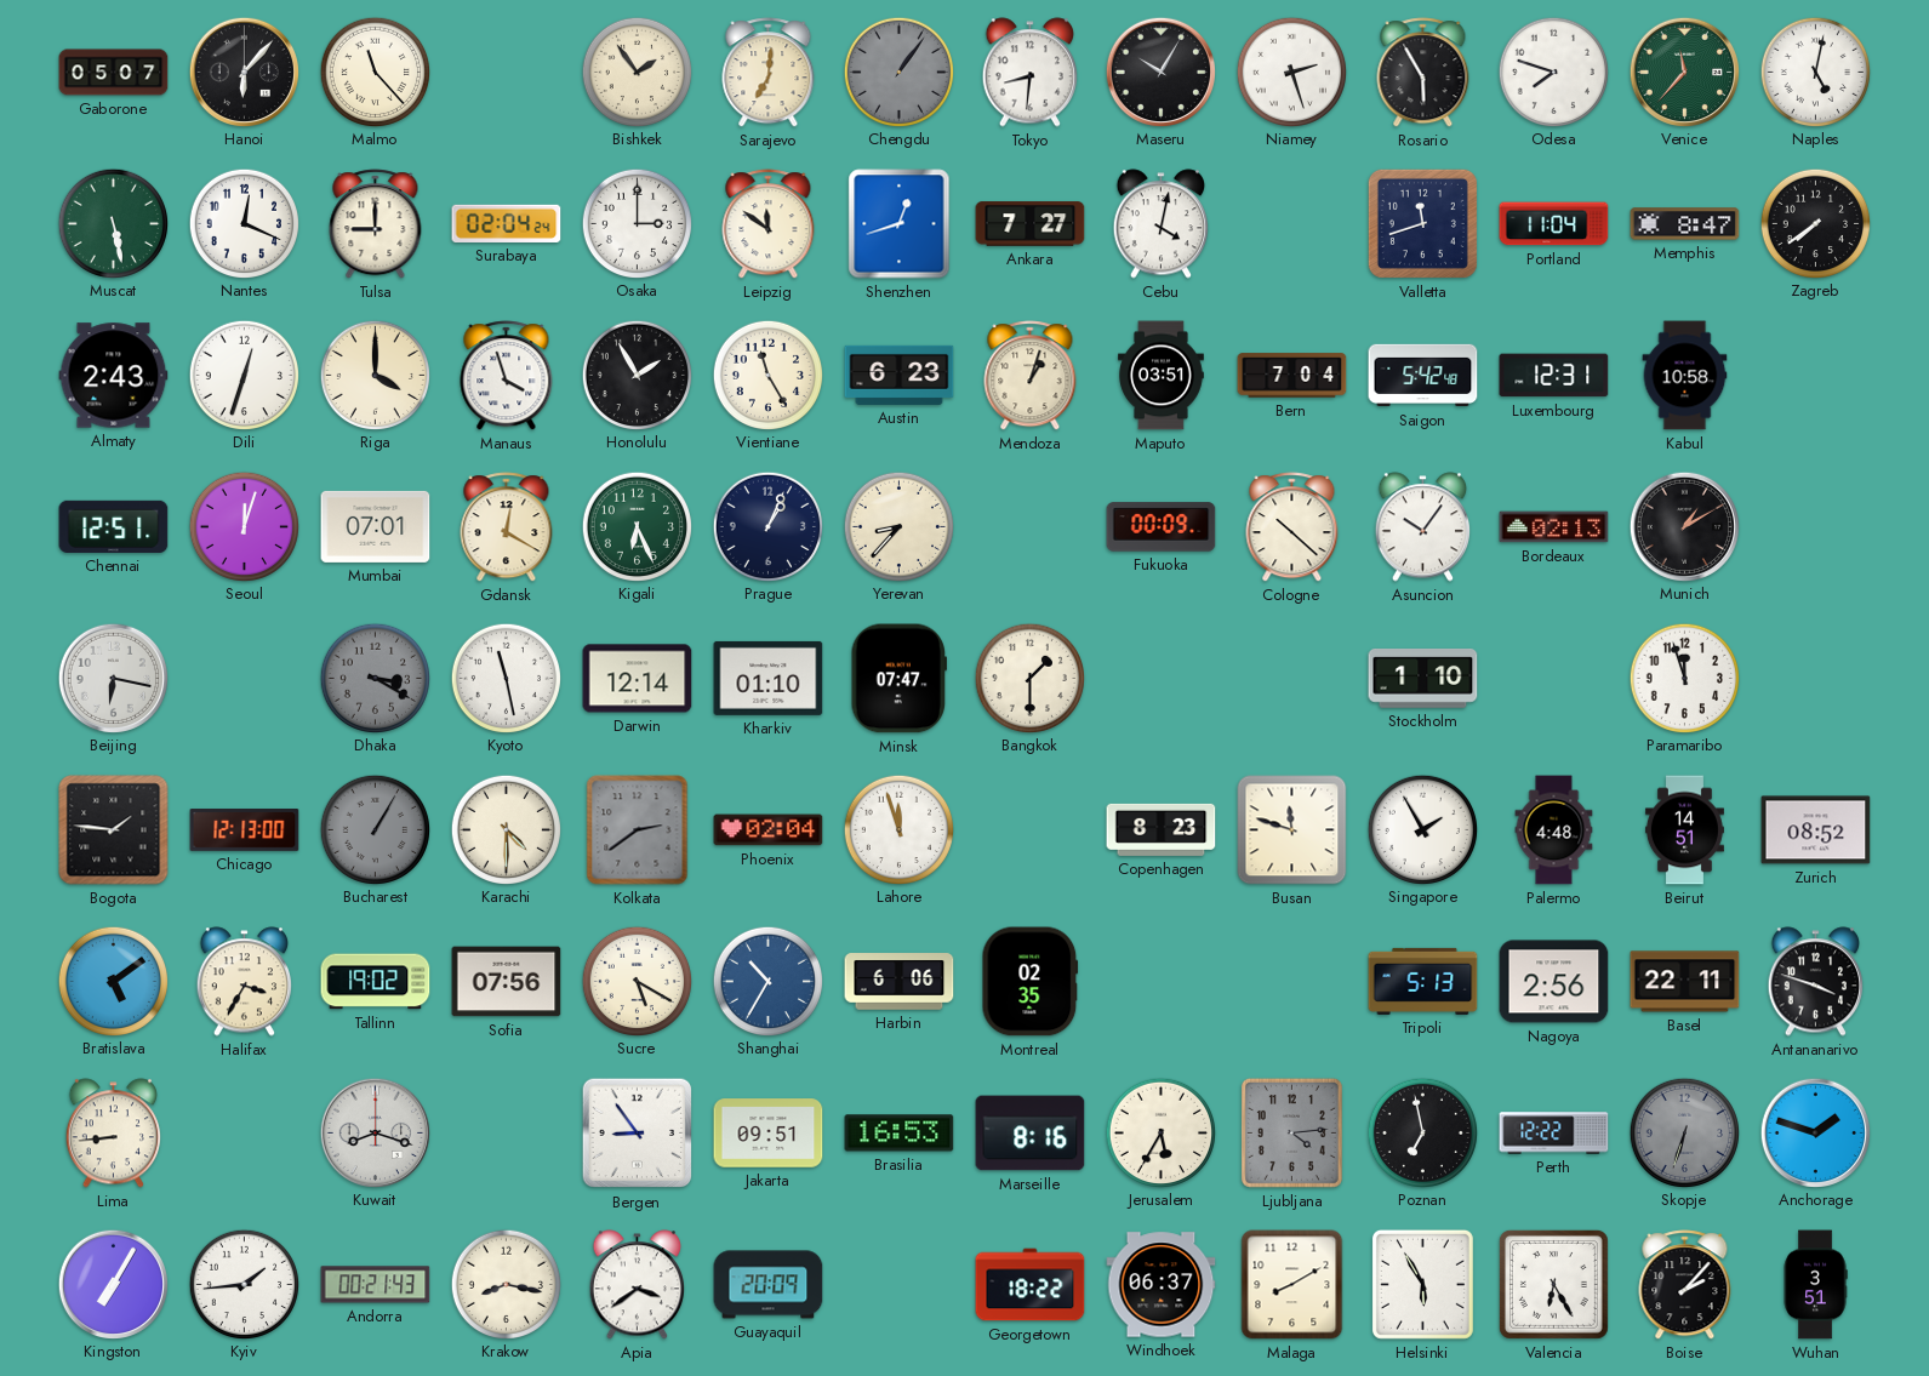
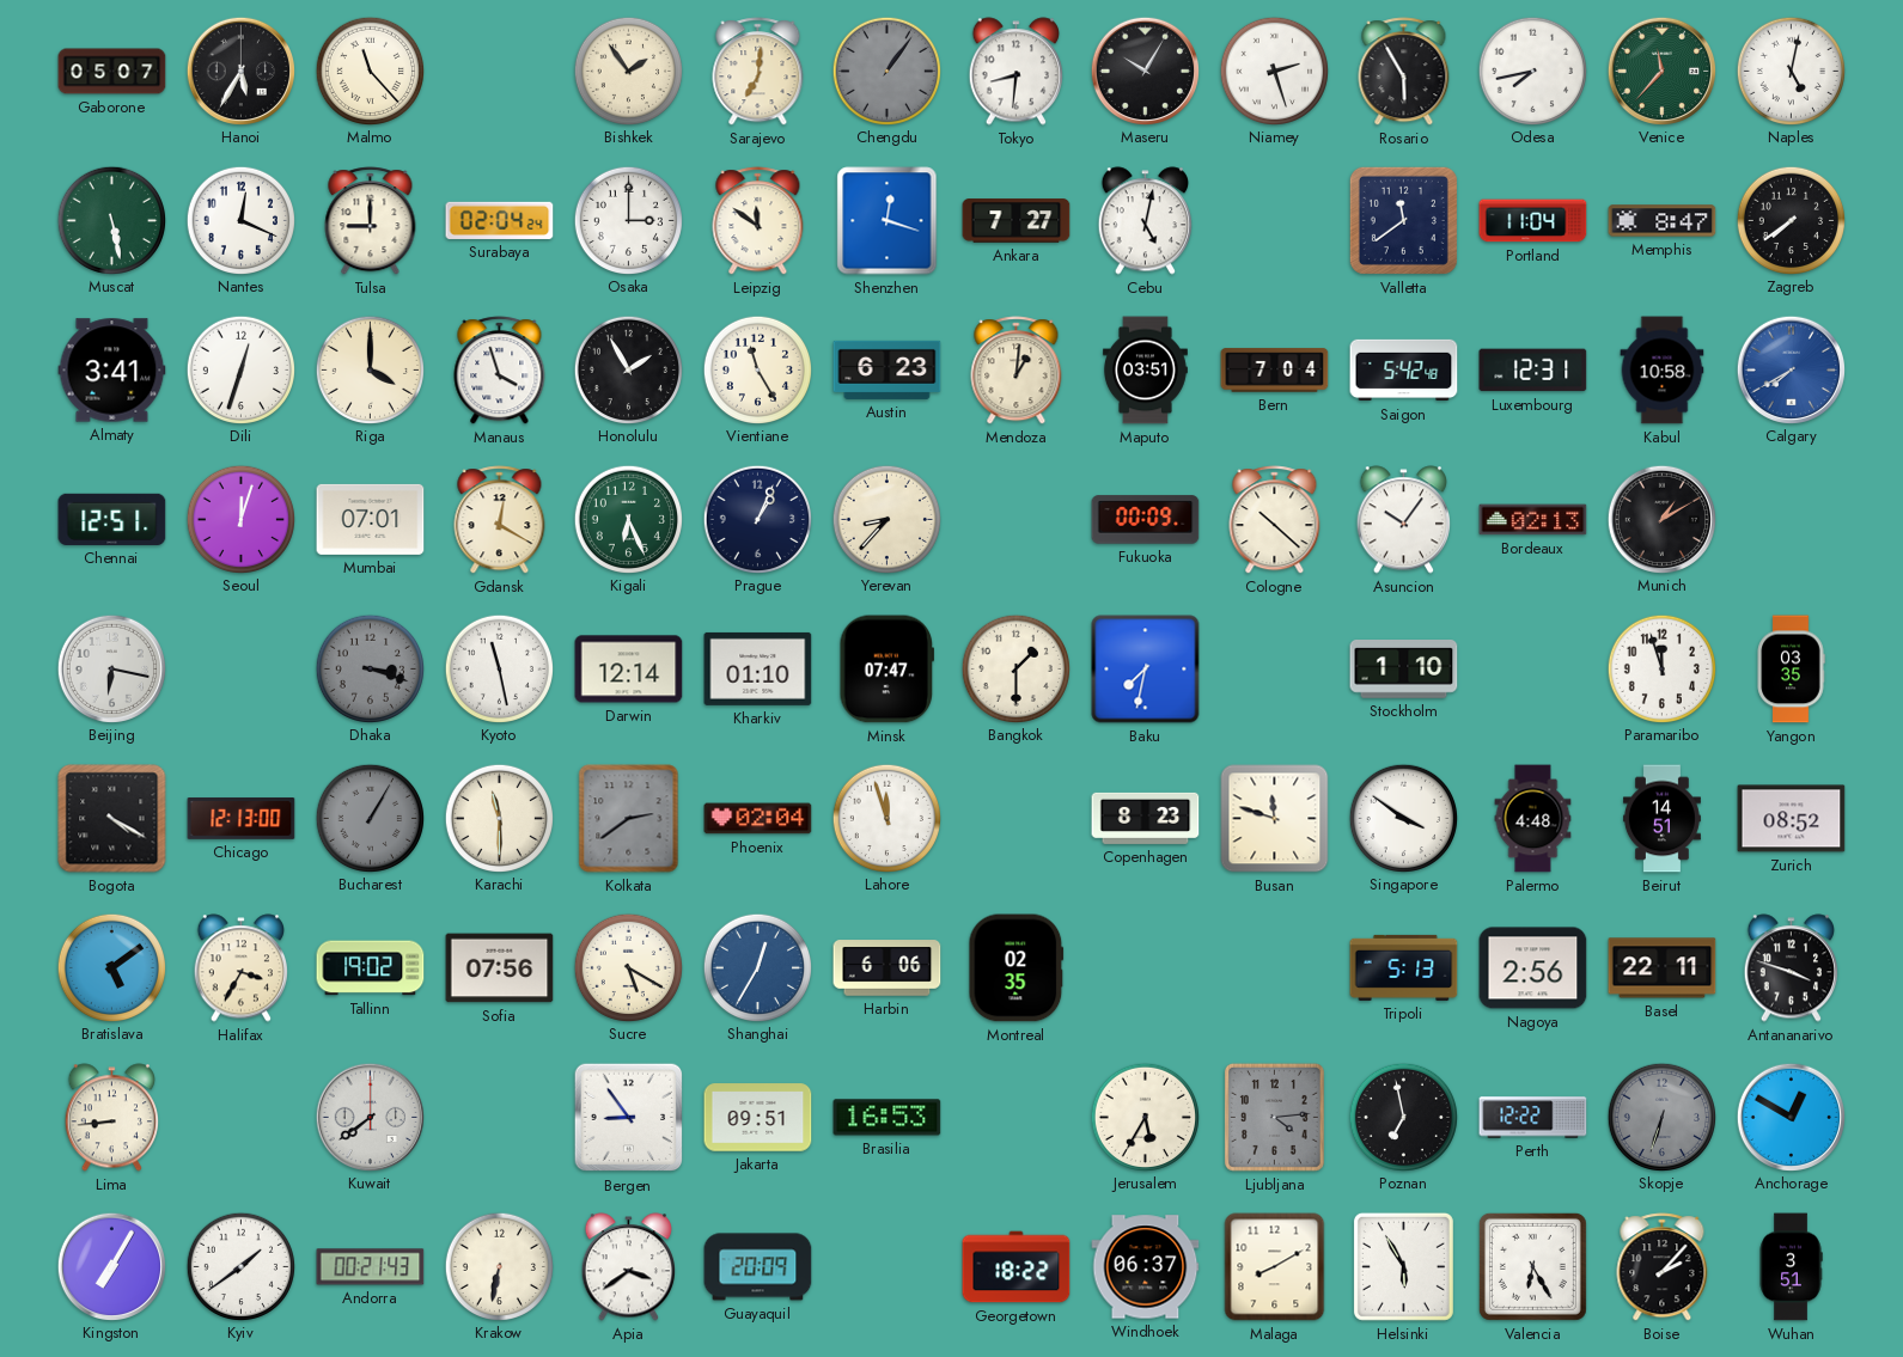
Hanoi: 6:07 -> 5:35 (240, 71)
Odesa: 7:48 -> 7:43 (1532, 71)
Shenzhen: 12:42 -> 12:18 (888, 221)
Cebu: 4:02 -> 5:02 (1145, 221)
Valletta: 11:42 -> 11:39 (1403, 220)
Almaty: 2:43 -> 3:41 (112, 371)
Mendoza: 1:03 -> 1:01 (1017, 371)
Calgary: none -> 7:40 (1791, 369)
Dhaka: 3:20 -> 3:18 (370, 668)
Baku: none -> 7:32 (1146, 670)
Yangon: none -> 03:35 (1791, 670)
Bogota: 1:46 -> 4:20 (112, 819)
Karachi: 4:30 -> 11:30 (499, 818)
Singapore: 1:55 -> 3:51 (1403, 818)
Shanghai: 10:35 -> 12:35 (757, 967)
Kuwait: 8:18 -> 7:39 (370, 1117)
Marseille: 8:16 -> none (1031, 1134)
Anchorage: 1:48 -> 12:50 (1791, 1117)
Kyiv: 1:44 -> 1:39 (240, 1266)
Krakow: 8:17 -> 6:32 (499, 1266)
